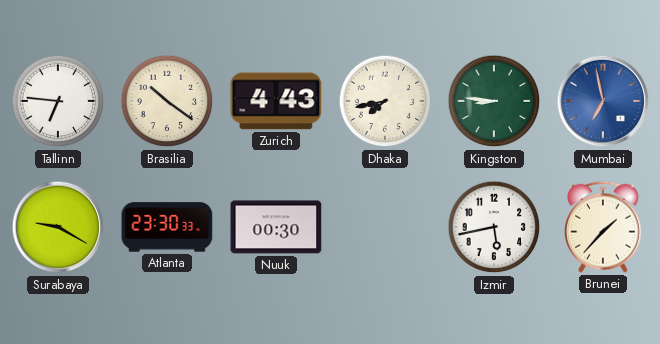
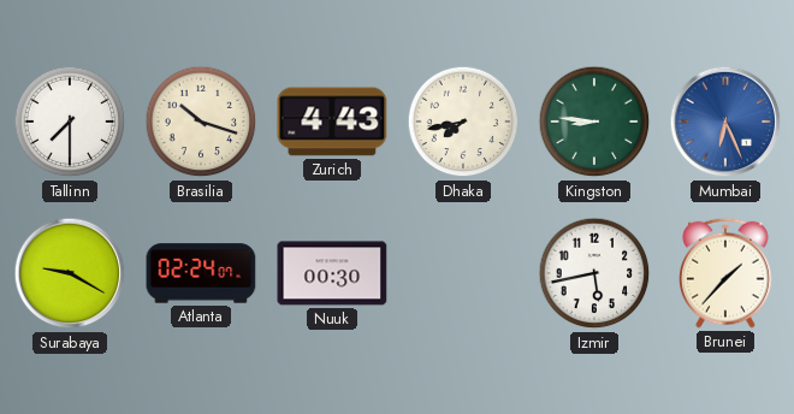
Tallinn: 6:46 -> 7:30 (70, 122)
Brasilia: 10:21 -> 10:18 (201, 122)
Mumbai: 6:58 -> 6:26 (725, 122)
Atlanta: 23:30 -> 02:24 (201, 273)
